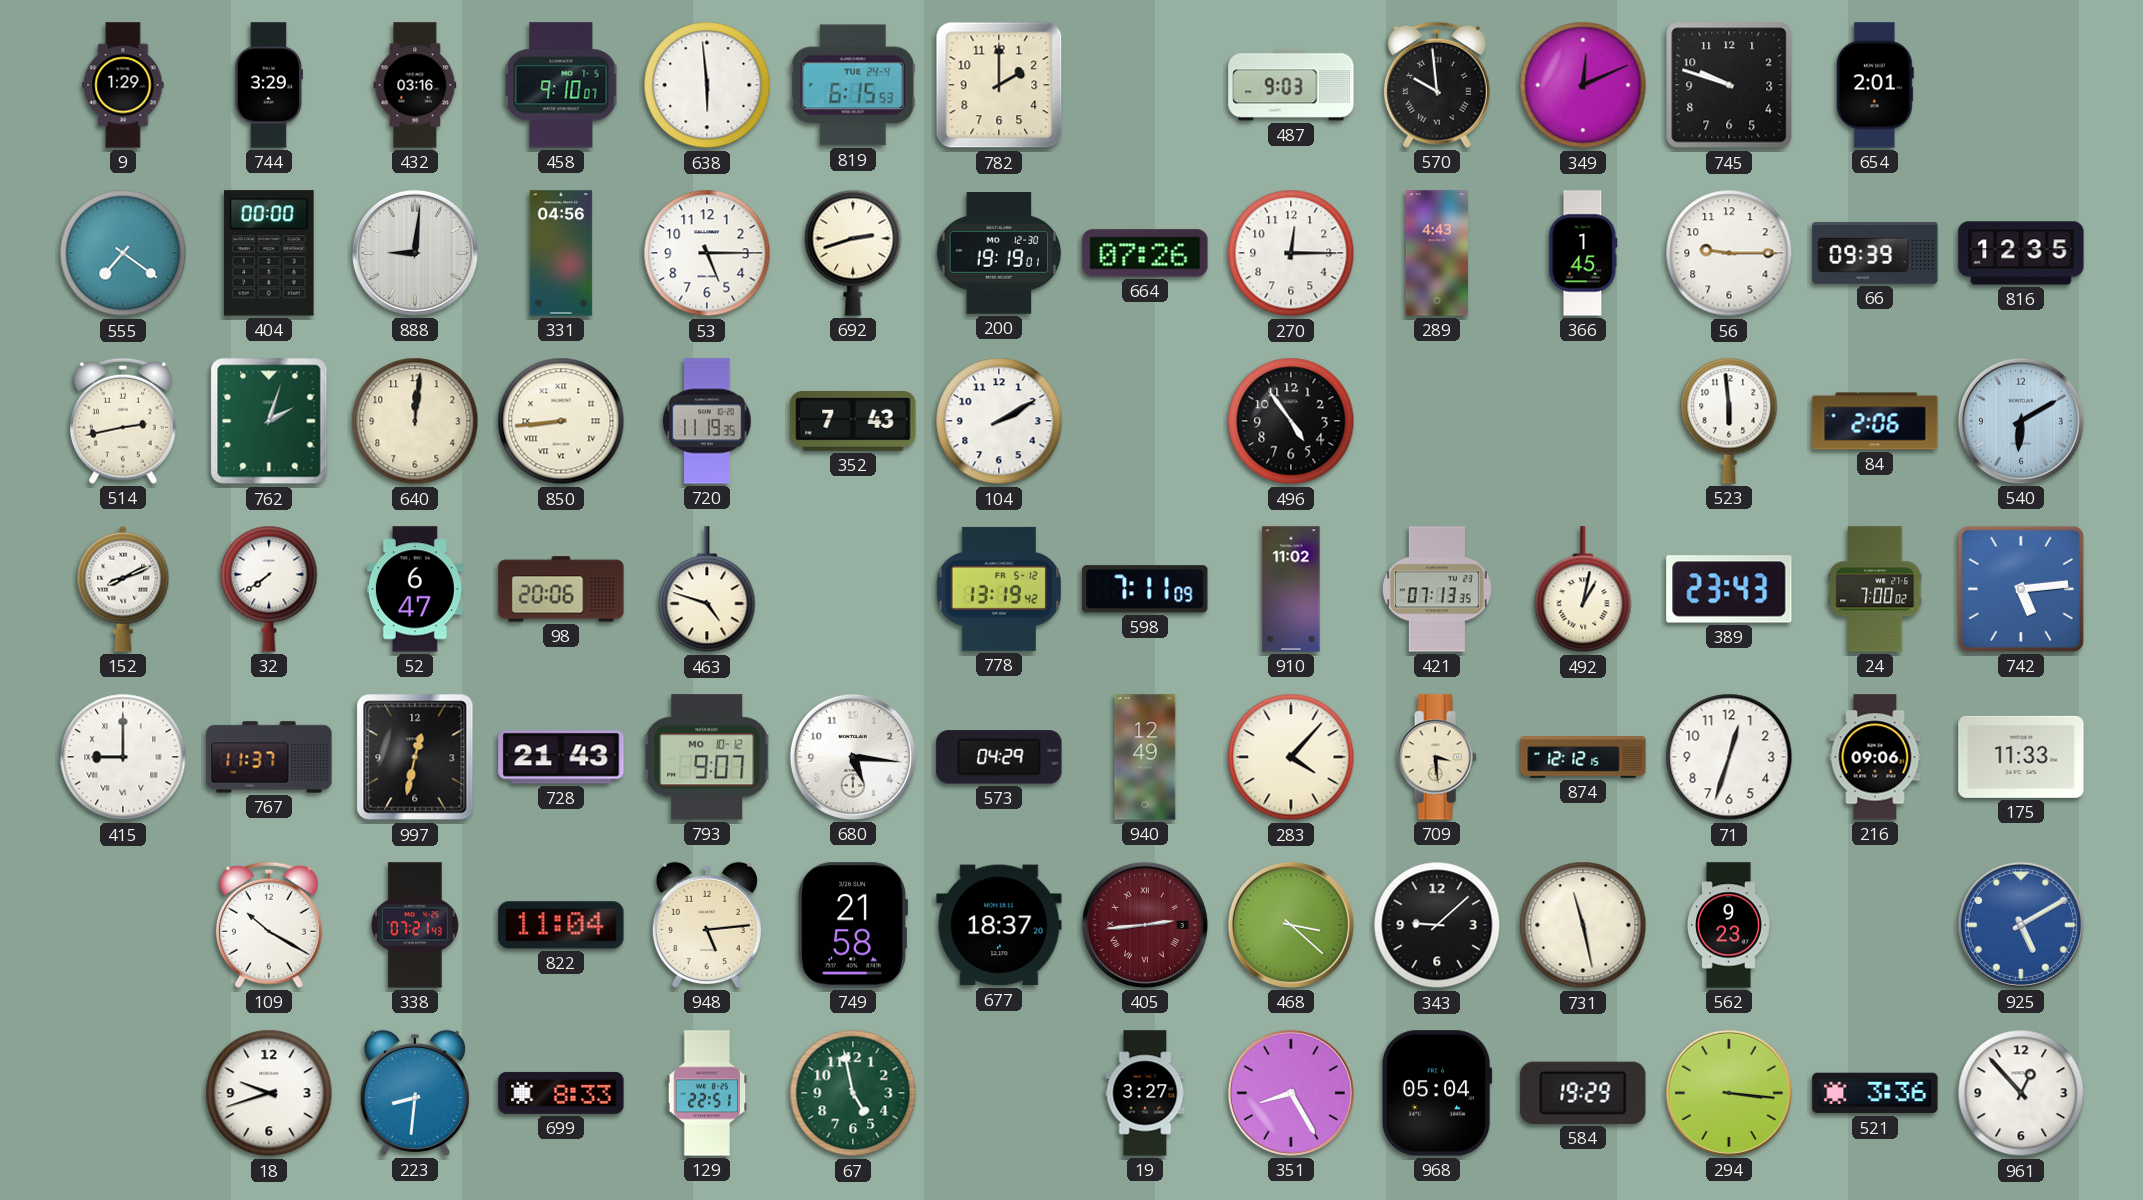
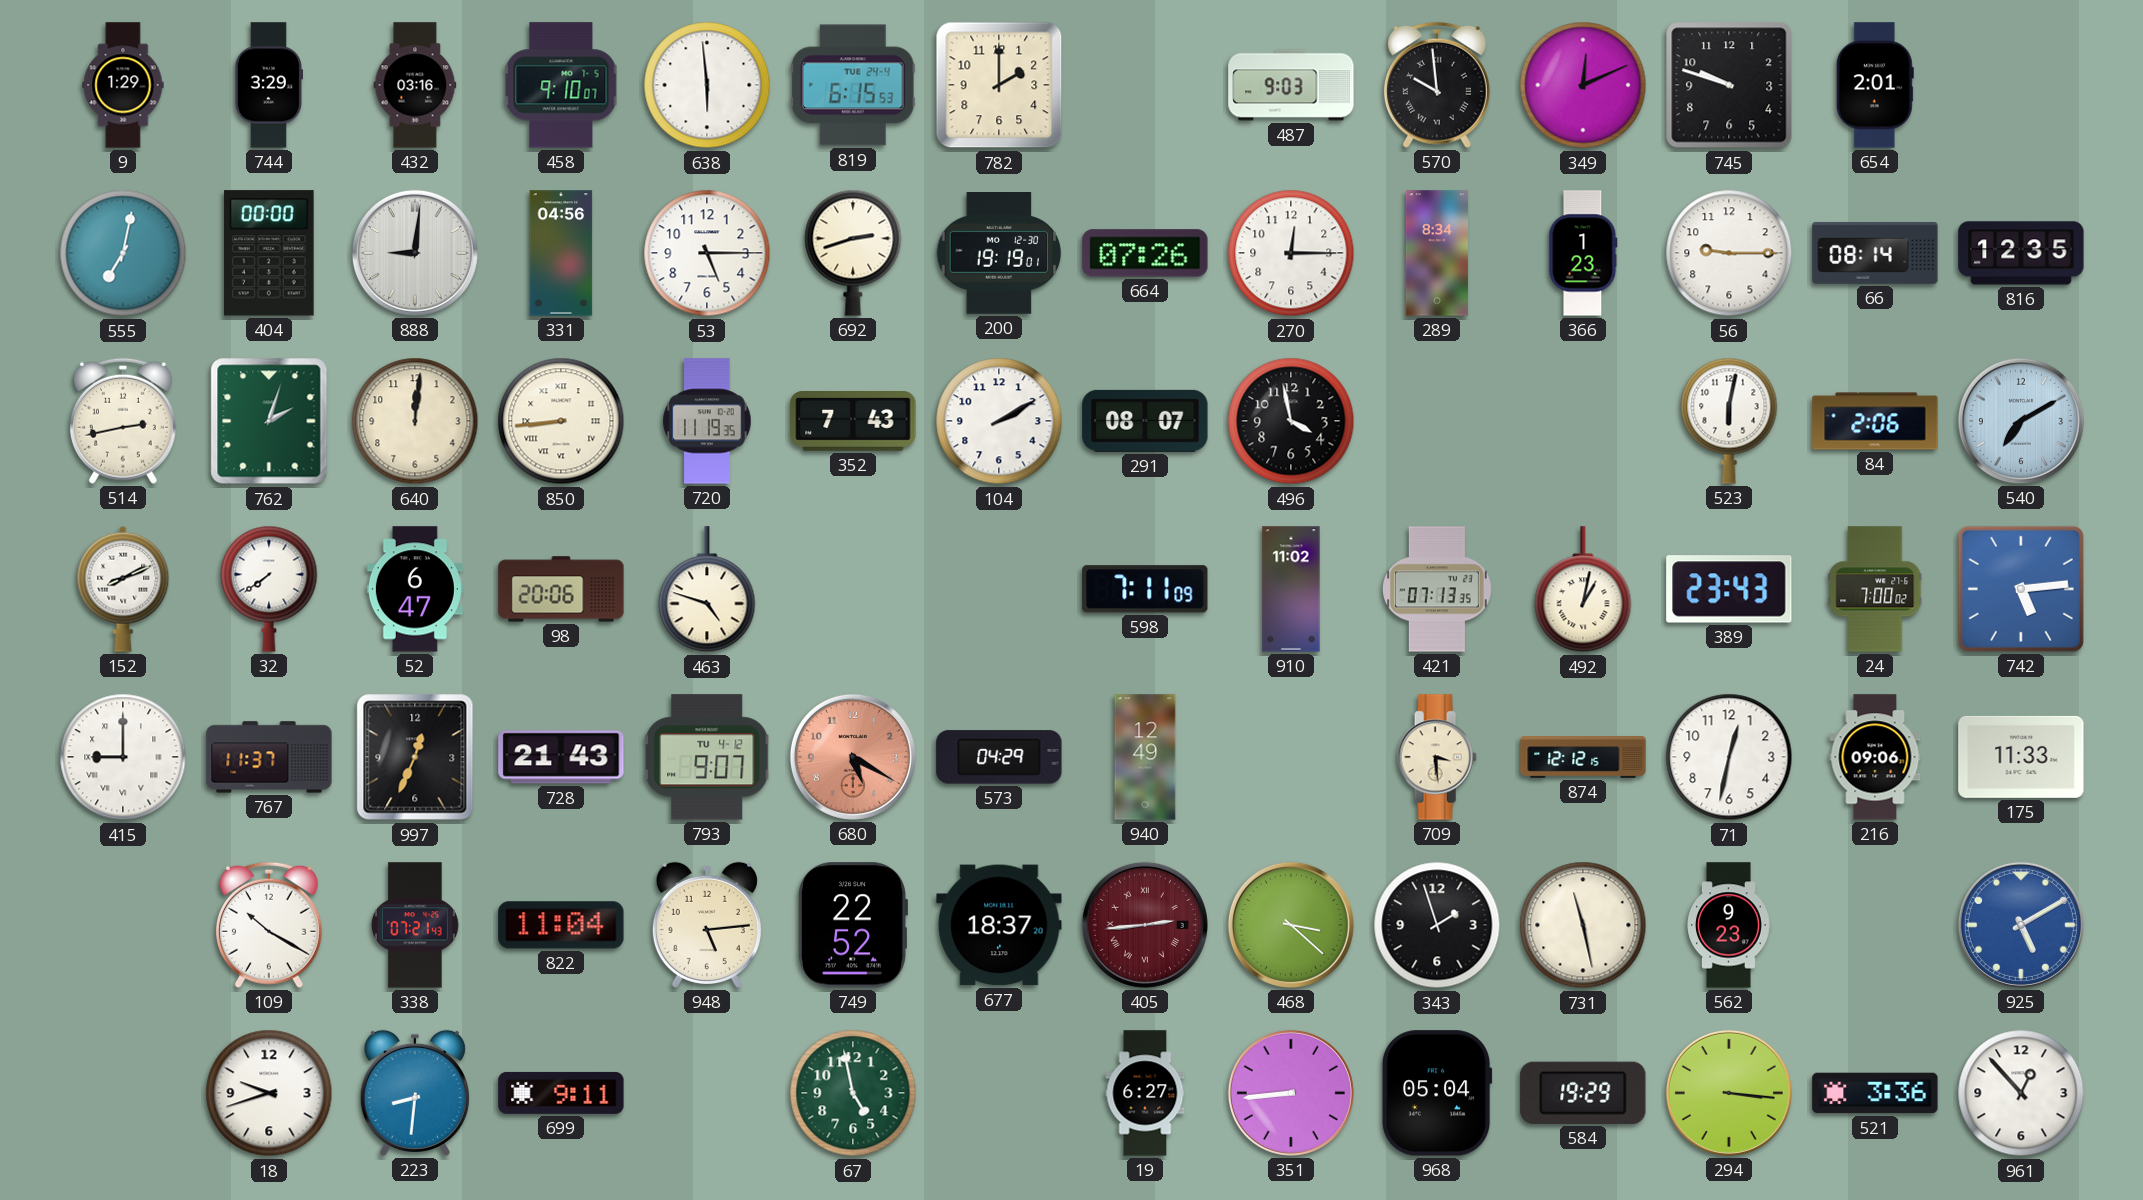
555: 7:21 -> 7:02 (123, 253)
289: 4:43 -> 8:34 (1437, 253)
366: 1:45 -> 1:23 (1583, 253)
66: 09:39 -> 08:14 (1875, 253)
291: none -> 08:07 (1145, 421)
496: 4:54 -> 3:58 (1291, 421)
523: 5:59 -> 6:02 (1729, 421)
540: 6:10 -> 7:10 (2021, 421)
778: 13:19 -> none (998, 589)
997: 12:32 -> 12:34 (415, 757)
793 date: MO 10-12 -> TU 4-12 (708, 757)
680: 5:16 -> 5:20 (853, 757)
680 dial: white -> salmon (853, 757)
283: 4:07 -> none (1291, 757)
71: 12:33 -> 12:32 (1729, 757)
749: 21:58 -> 22:52 (853, 925)
343: 9:08 -> 1:57 (1437, 925)
699: 8:33 -> 9:11 (561, 1093)
129: 22:51 -> none (707, 1093)
19: 3:27 -> 6:27 (1145, 1093)
351: 8:25 -> 8:44 (1291, 1093)
